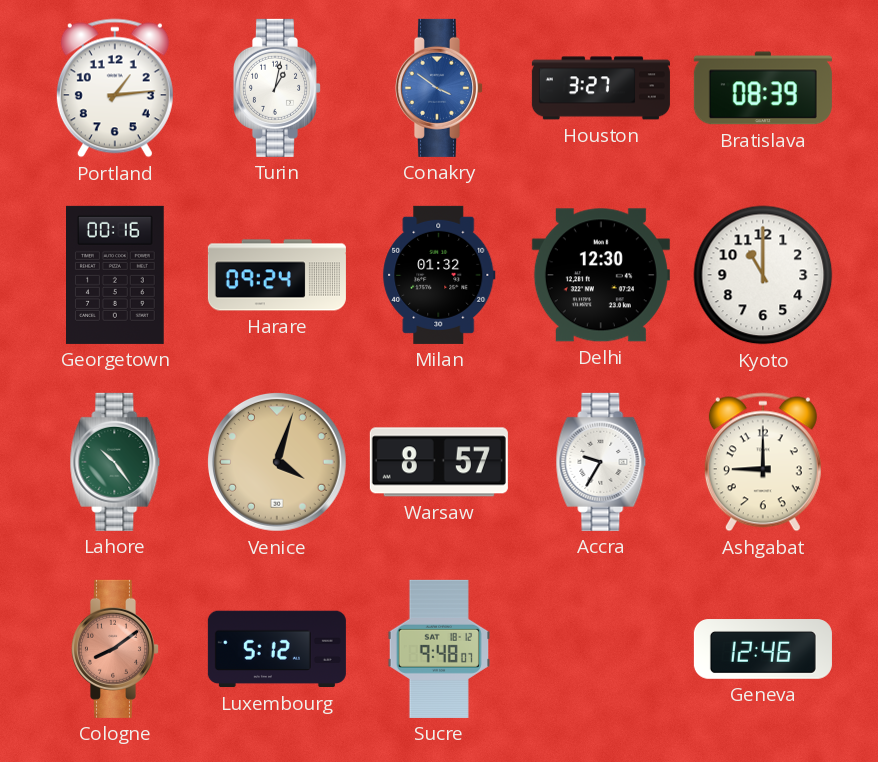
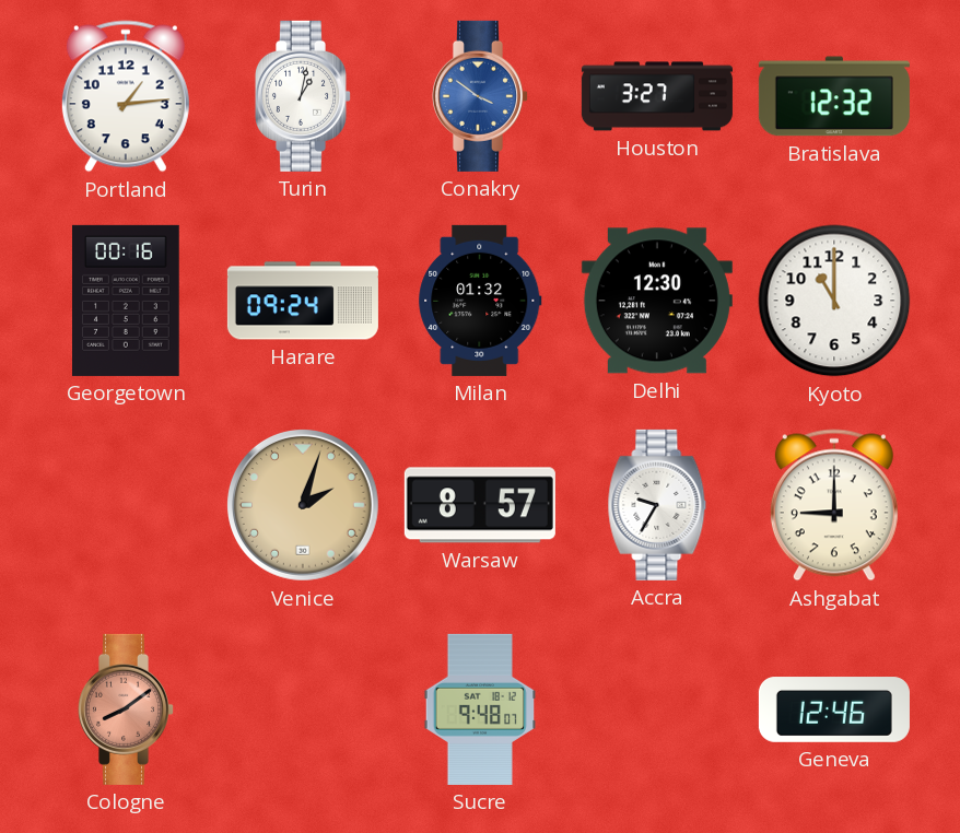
Bratislava: 08:39 -> 12:32 (834, 96)
Lahore: 10:24 -> none (115, 462)
Venice: 4:03 -> 2:03 (303, 505)
Luxembourg: 5:12 -> none (277, 649)
